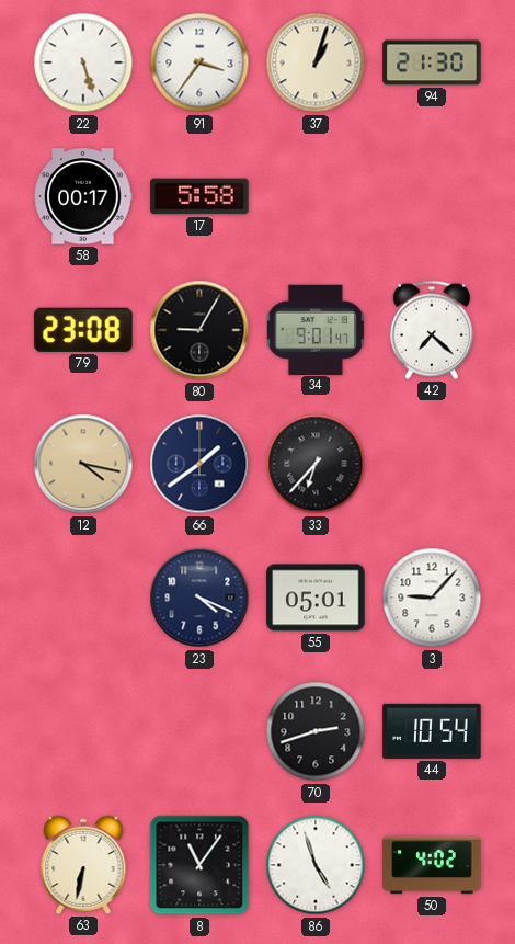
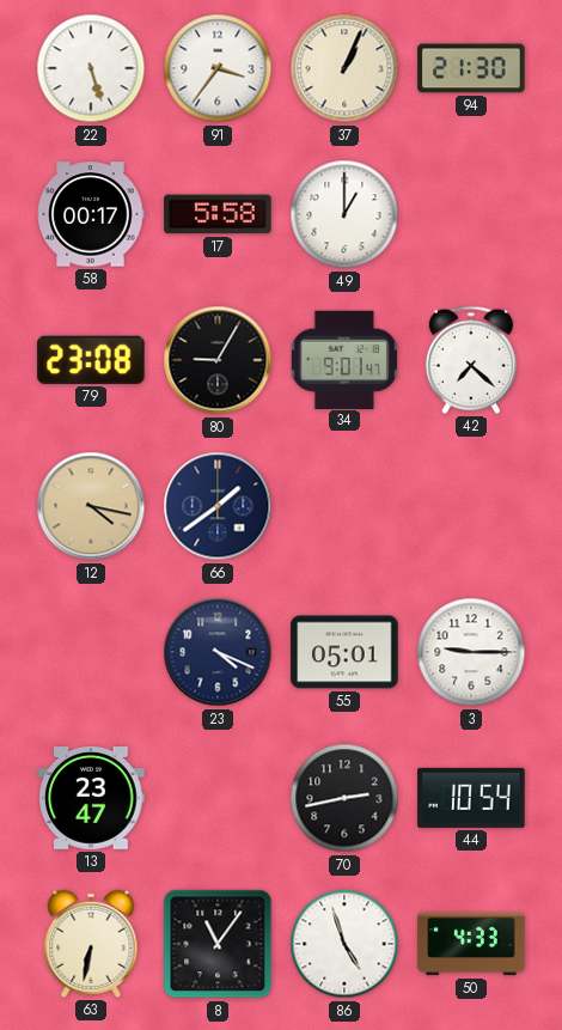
37: 1:03 -> 1:04 (344, 68)
49: none -> 1:00 (344, 214)
33: 6:37 -> none (316, 464)
3: 9:07 -> 9:15 (471, 652)
13: none -> 23:47 (91, 799)
70: 2:42 -> 2:43 (344, 798)
50: 4:02 -> 4:33 (471, 944)
